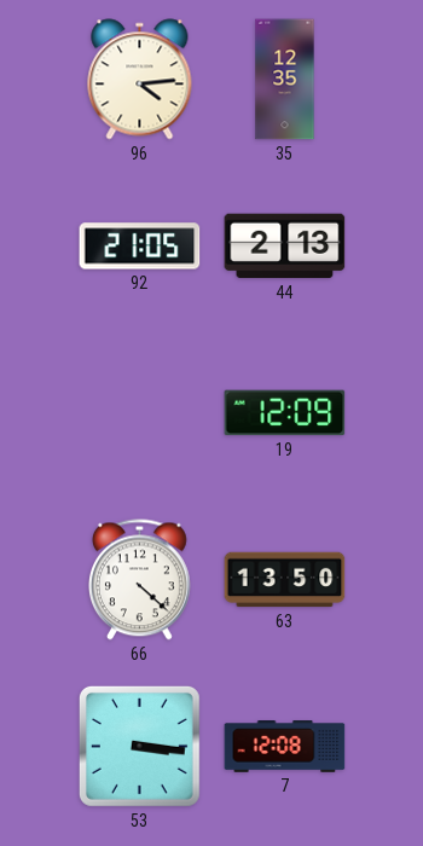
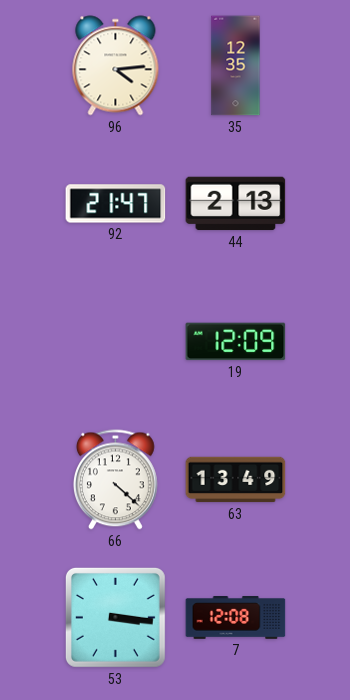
92: 21:05 -> 21:47 (116, 204)
63: 13:50 -> 13:49 (236, 480)
